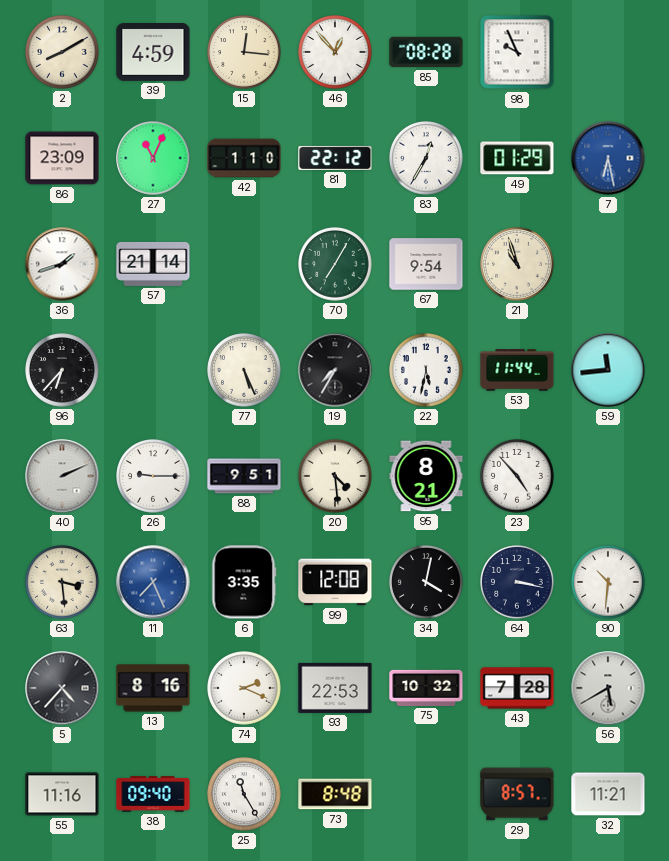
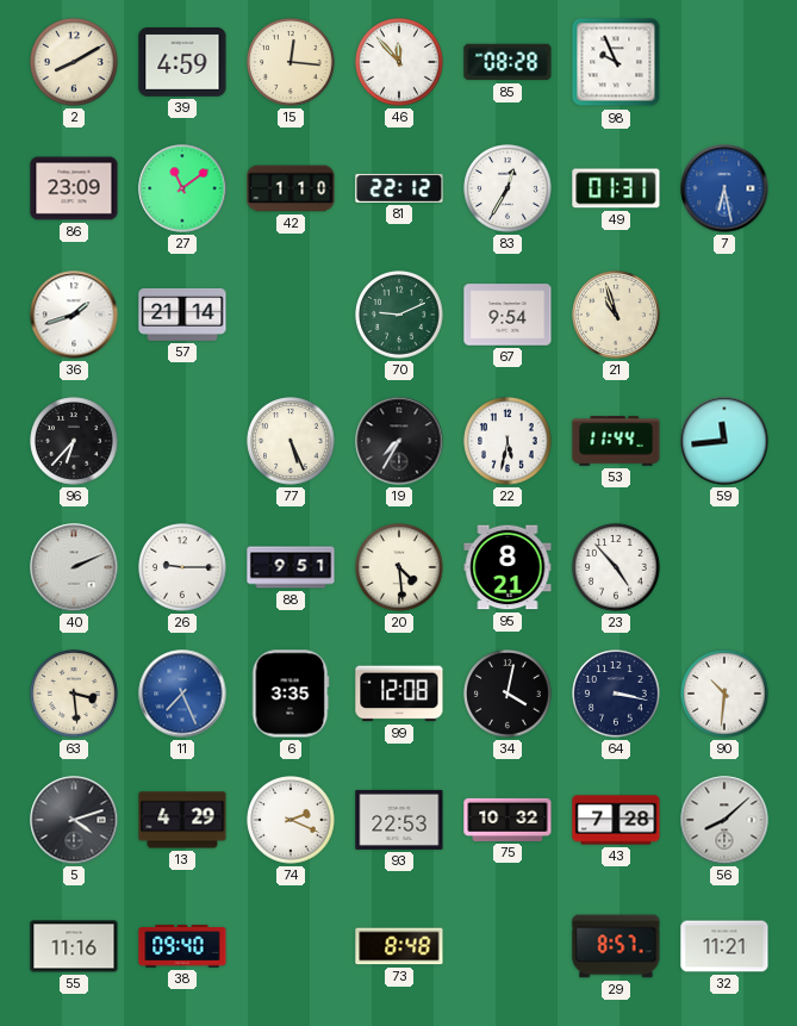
46: 12:53 -> 11:53 (399, 62)
27: 11:04 -> 11:09 (182, 188)
49: 01:29 -> 01:31 (616, 188)
70: 7:05 -> 9:11 (399, 315)
5: 4:37 -> 4:12 (74, 820)
13: 8:16 -> 4:29 (182, 820)
56: 5:40 -> 8:08 (724, 820)
25: 11:25 -> none (244, 794)
